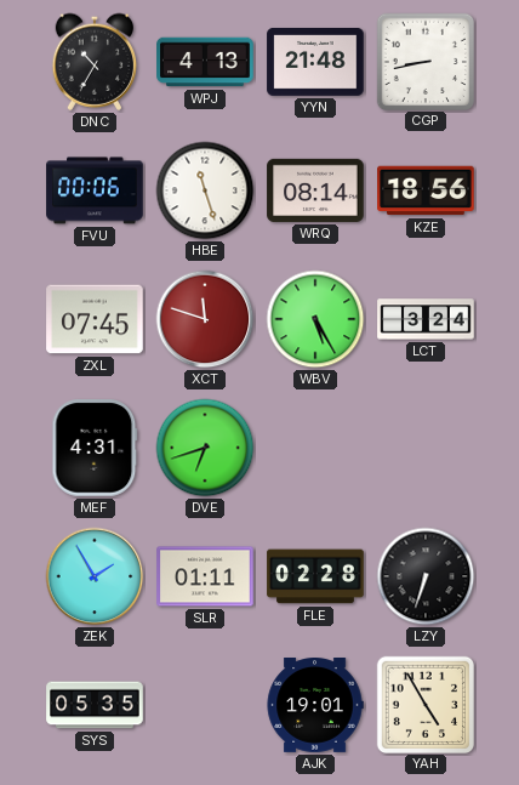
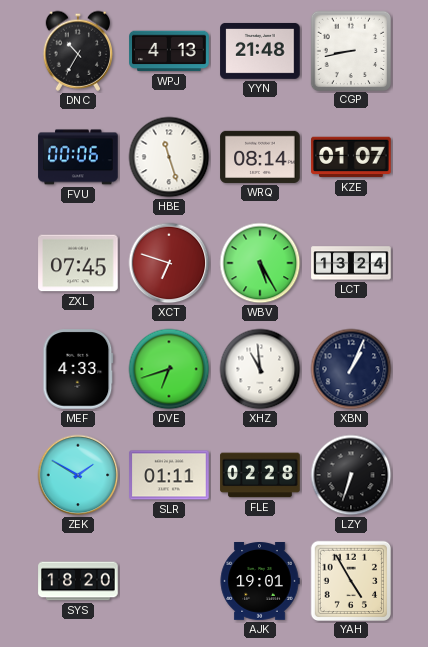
KZE: 18:56 -> 01:07 (351, 157)
XCT: 11:48 -> 6:48 (169, 263)
LCT: 3:24 -> 13:24 (351, 263)
MEF: 4:31 -> 4:33 (78, 369)
XHZ: none -> 10:59 (260, 369)
XBN: none -> 1:04 (351, 369)
ZEK: 1:55 -> 1:50 (78, 475)
SYS: 05:35 -> 18:20 (78, 581)
